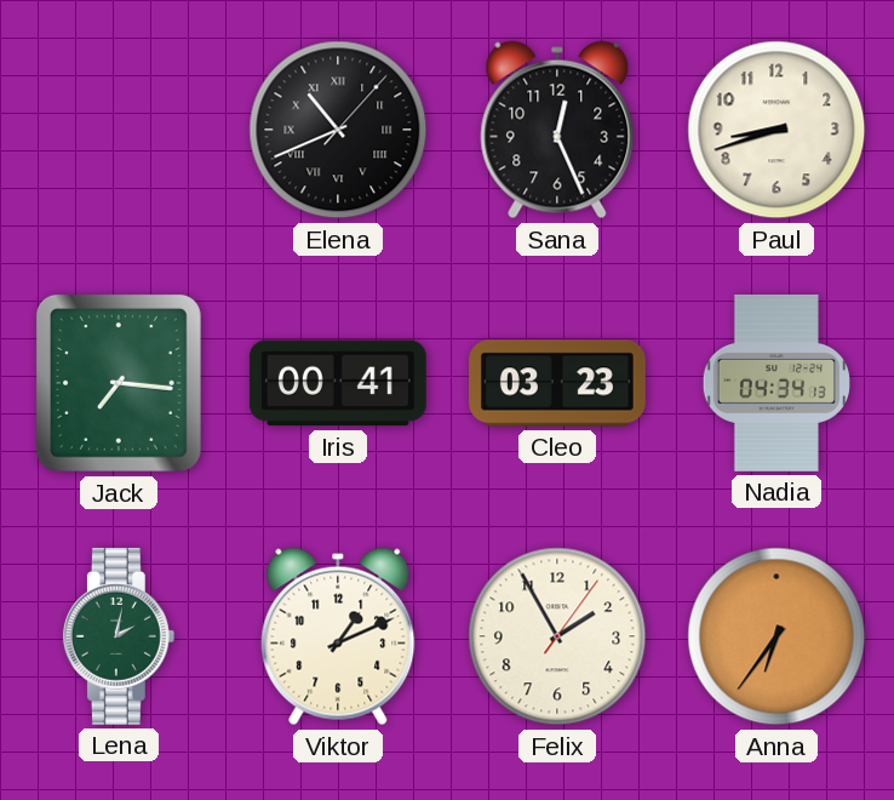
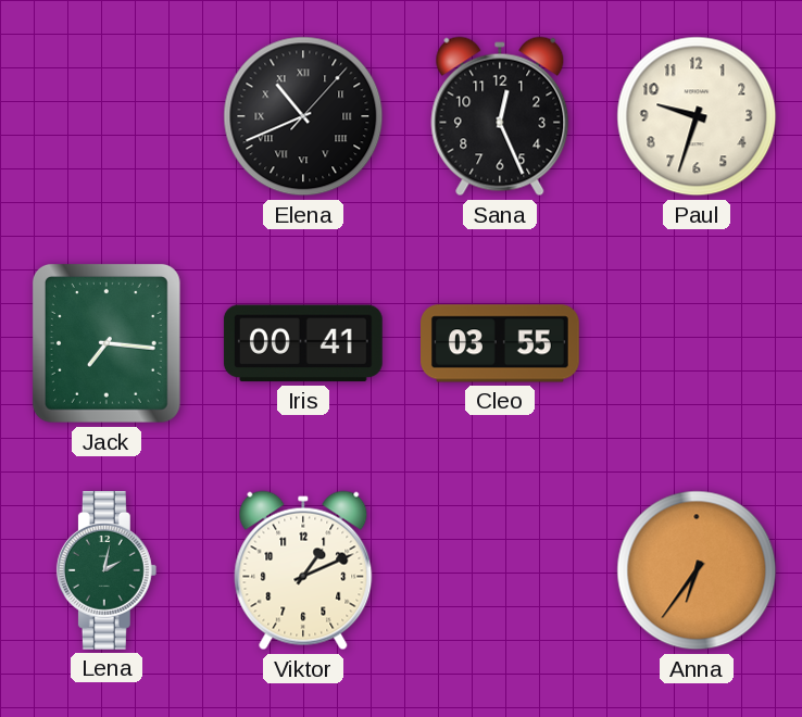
Paul: 8:42 -> 9:33 (697, 116)
Cleo: 03:23 -> 03:55 (501, 343)
Nadia: 04:34 -> none (775, 384)
Felix: 1:55 -> none (557, 636)
